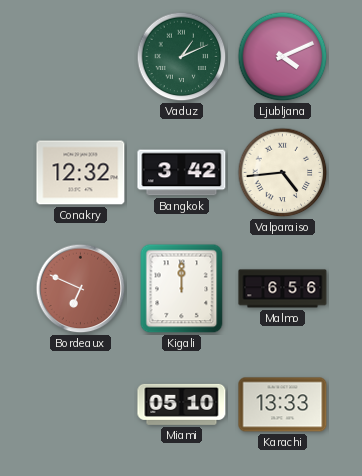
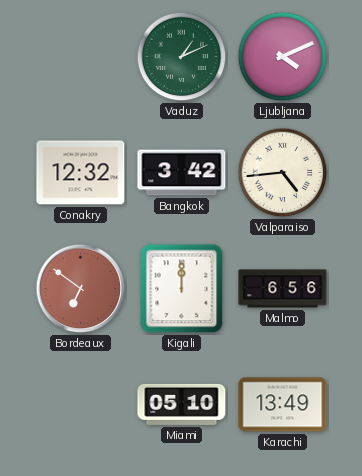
Bordeaux: 6:49 -> 6:51 (81, 289)
Karachi: 13:33 -> 13:49 (283, 405)
